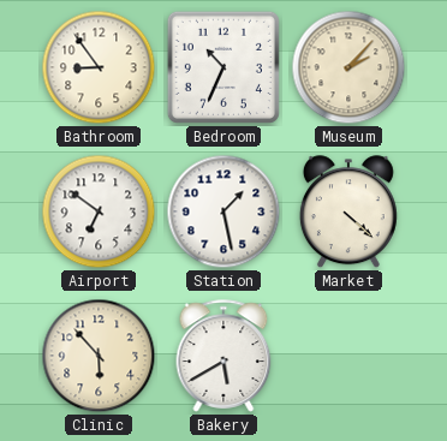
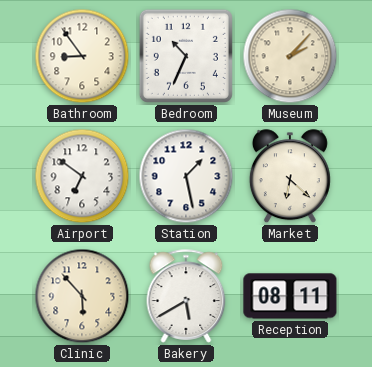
Market: 4:22 -> 6:22 (290, 177)
Reception: none -> 08:11 (290, 296)
